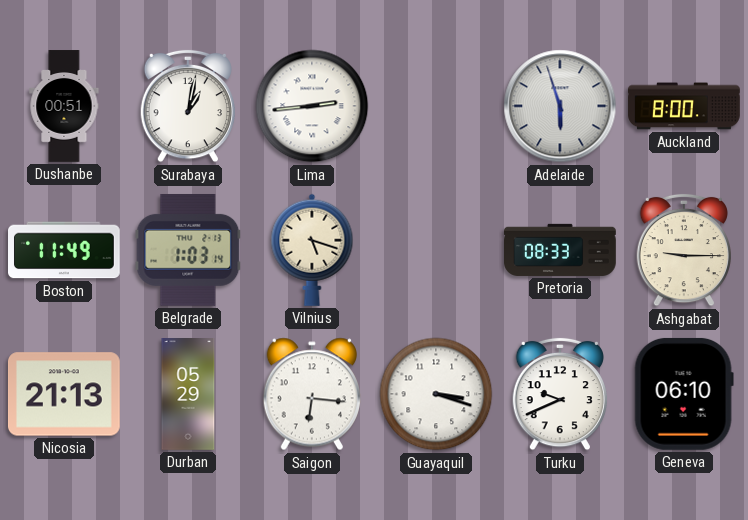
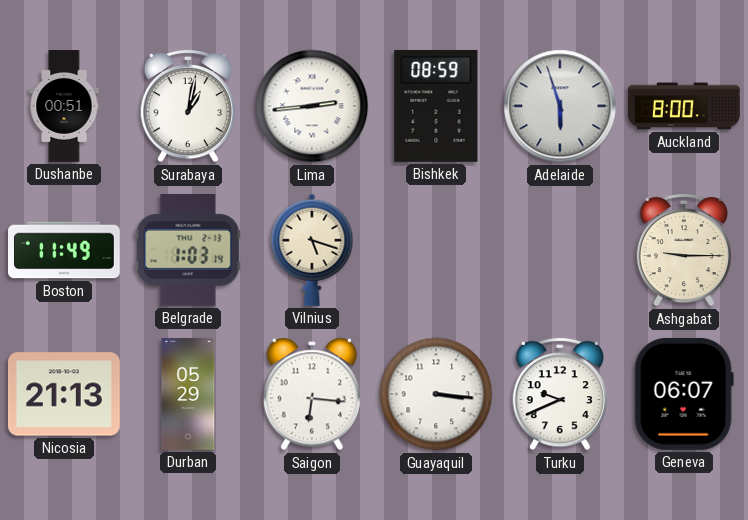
Bishkek: none -> 08:59 (436, 106)
Pretoria: 08:33 -> none (561, 250)
Guayaquil: 3:18 -> 3:16 (436, 394)
Geneva: 06:10 -> 06:07 (684, 394)
